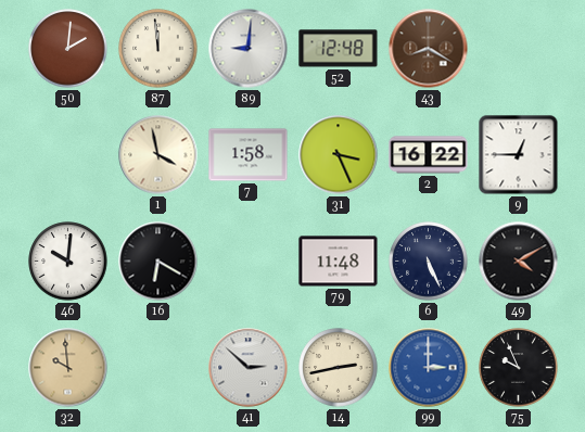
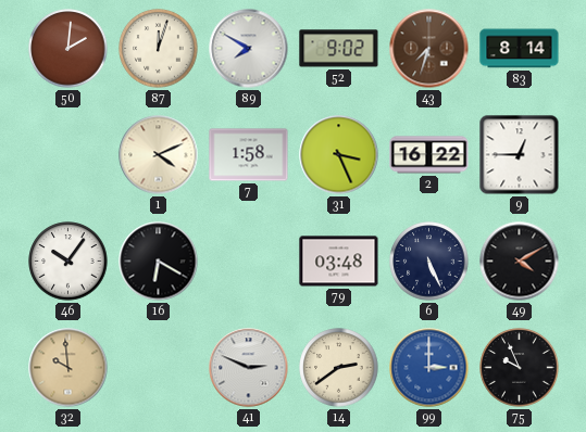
87: 11:59 -> 12:03 (159, 49)
89: 9:01 -> 7:50 (249, 49)
52: 12:48 -> 9:02 (339, 49)
43: 8:20 -> 7:33 (429, 49)
83: none -> 8:14 (520, 49)
1: 3:58 -> 4:11 (159, 155)
46: 10:01 -> 10:06 (68, 262)
79: 11:48 -> 03:48 (339, 262)
41: 2:52 -> 2:49 (249, 368)
14: 2:43 -> 2:39 (339, 368)
